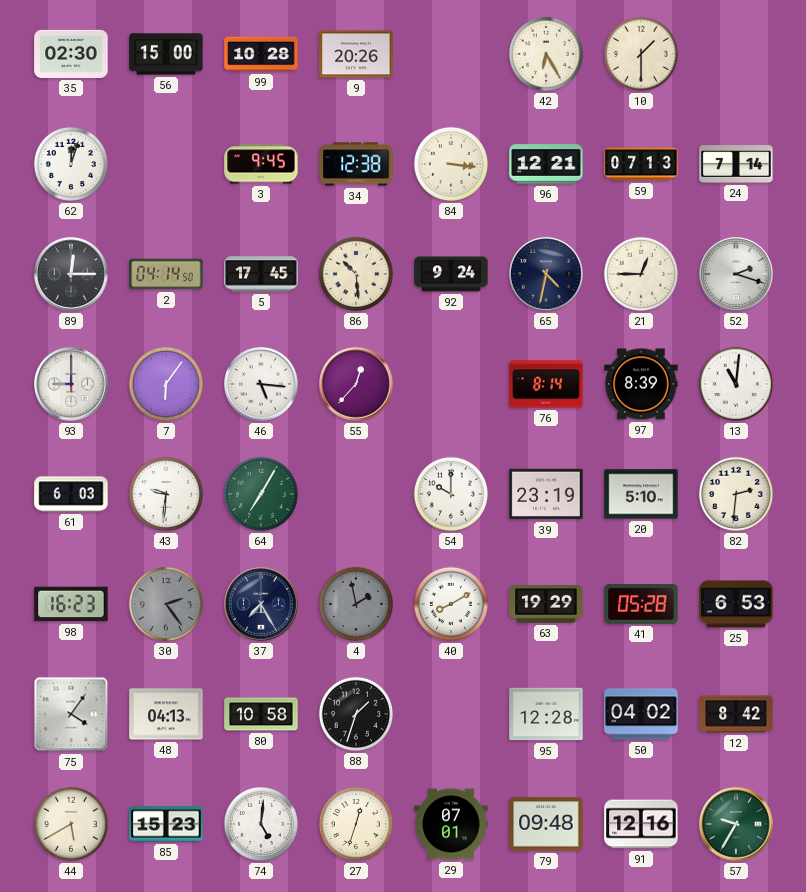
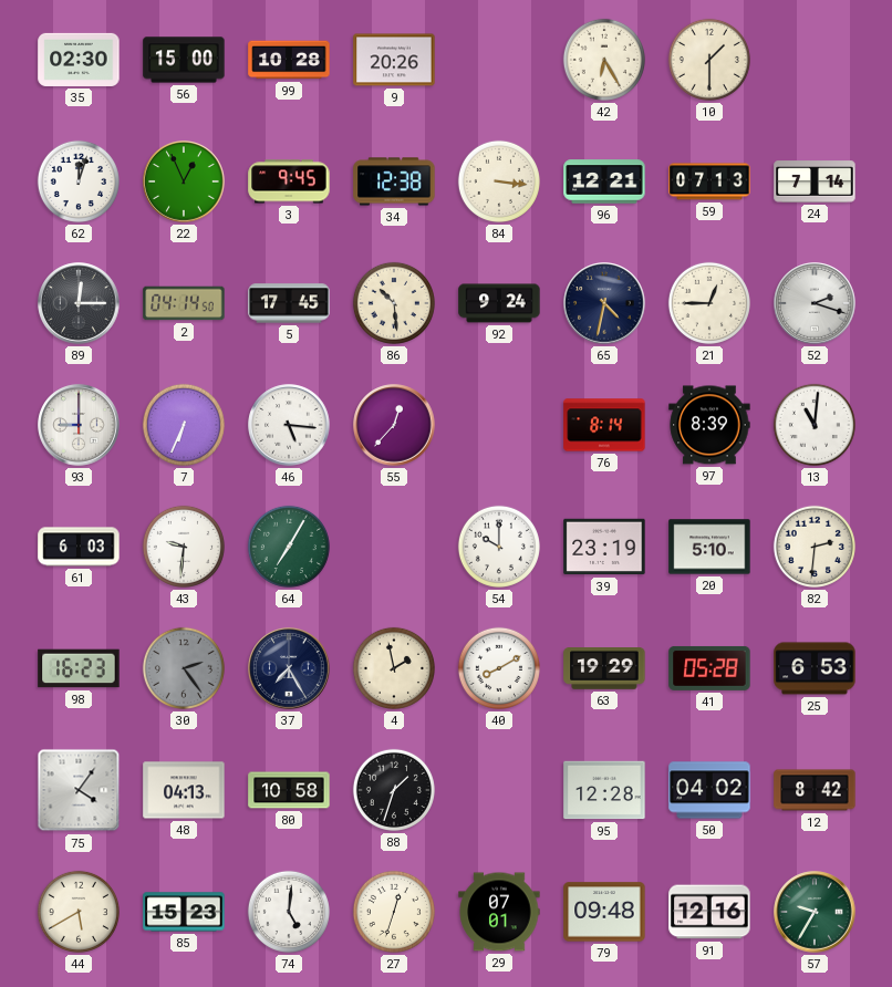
22: none -> 12:56 (184, 181)
7: 6:06 -> 6:34 (184, 425)
4 dial: grey -> cream (394, 668)
